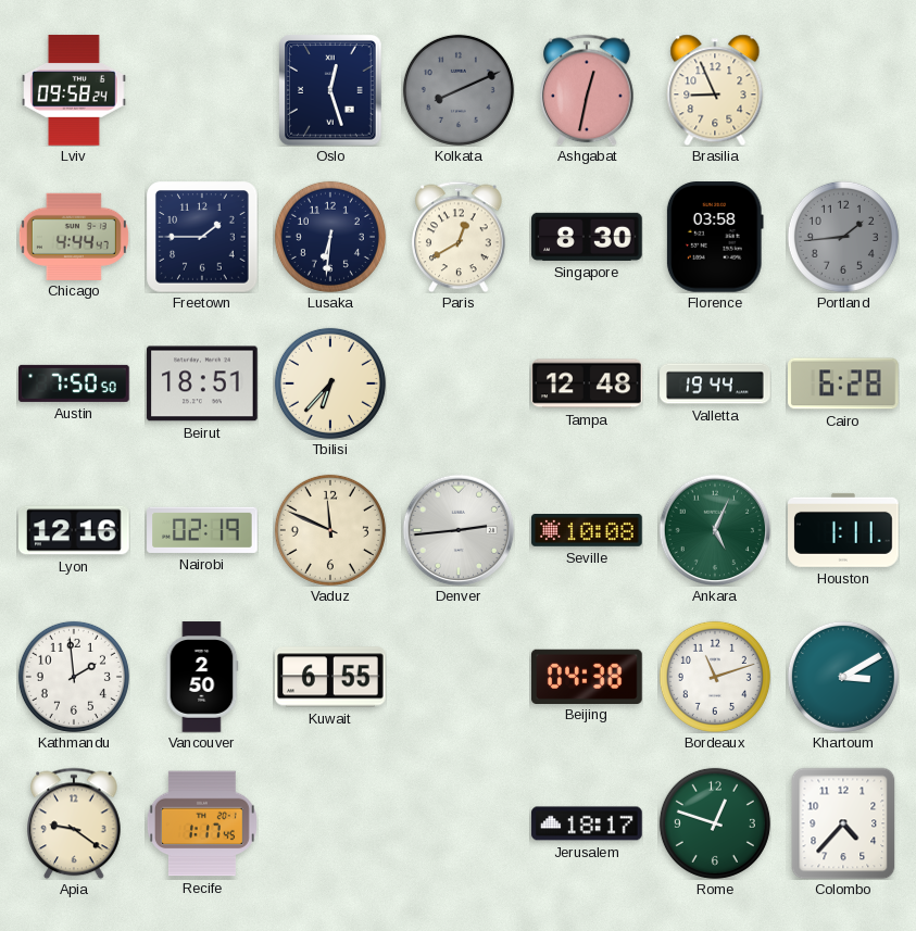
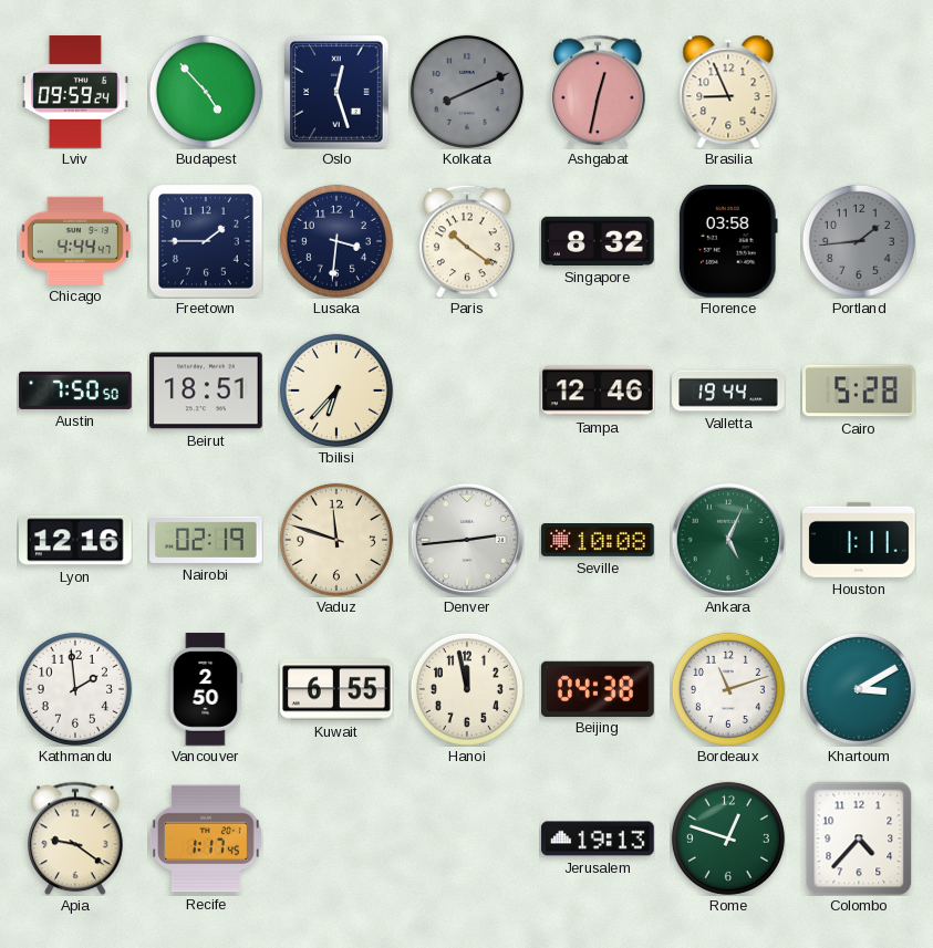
Lviv: 09:58 -> 09:59 (76, 92)
Budapest: none -> 4:53 (206, 92)
Lusaka: 6:31 -> 3:31 (336, 241)
Paris: 12:40 -> 10:21 (467, 241)
Singapore: 8:30 -> 8:32 (598, 241)
Tampa: 12:48 -> 12:46 (599, 390)
Cairo: 6:28 -> 5:28 (860, 390)
Vaduz: 11:49 -> 11:48 (336, 540)
Hanoi: none -> 11:58 (467, 689)
Jerusalem: 18:17 -> 19:13 (598, 838)
